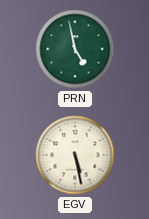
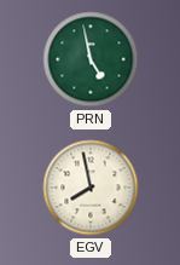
EGV: 5:28 -> 7:58 (91, 188)
